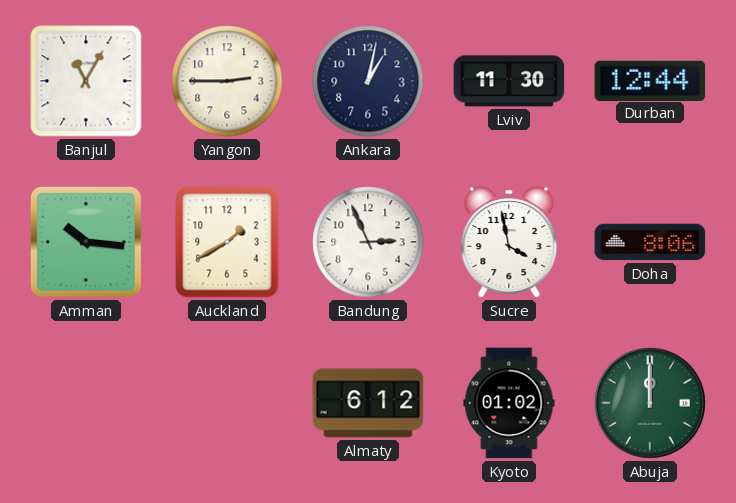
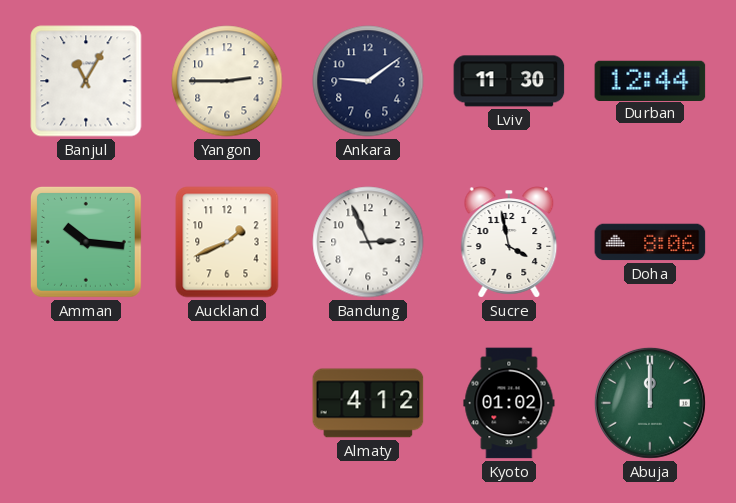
Ankara: 1:02 -> 9:09 (368, 81)
Auckland: 1:40 -> 1:41 (227, 242)
Almaty: 6:12 -> 4:12 (368, 403)
